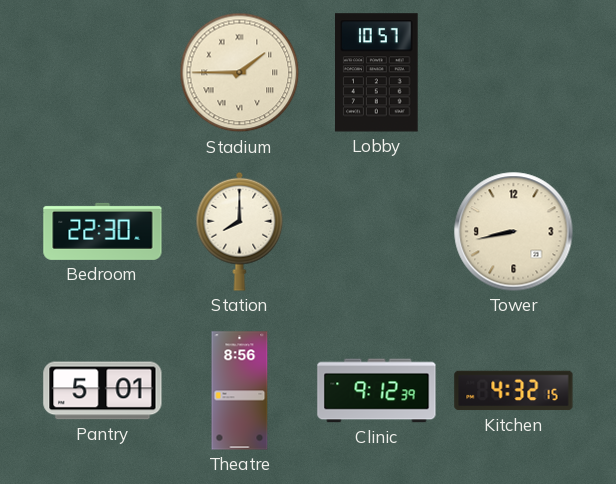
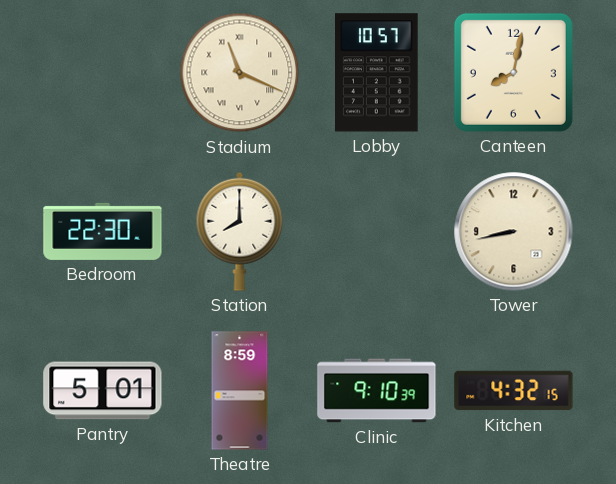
Stadium: 1:45 -> 11:19 (240, 73)
Canteen: none -> 8:02 (513, 72)
Theatre: 8:56 -> 8:59 (240, 391)
Clinic: 9:12 -> 9:10 (377, 391)
